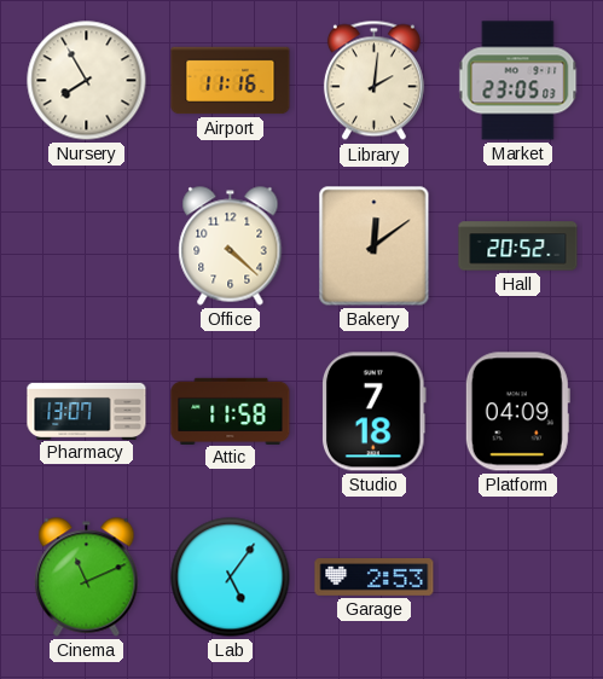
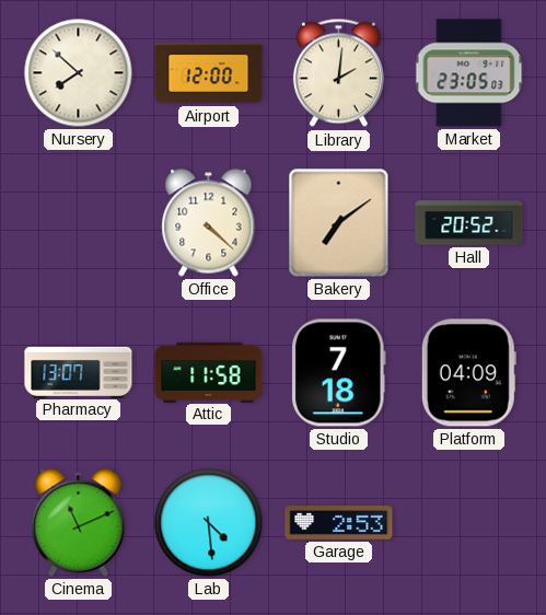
Nursery: 7:55 -> 7:52 (79, 73)
Airport: 11:16 -> 12:00 (209, 73)
Bakery: 12:09 -> 7:09 (339, 223)
Lab: 5:06 -> 4:29 (209, 523)
